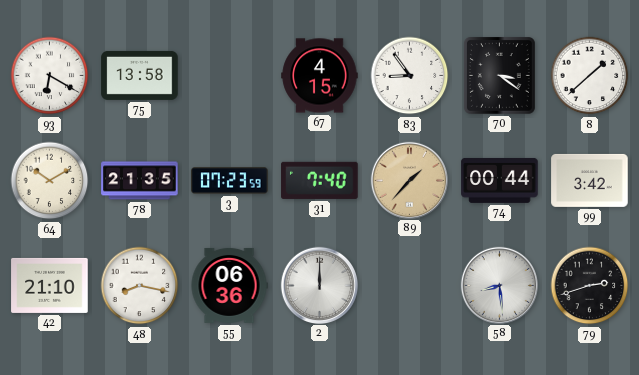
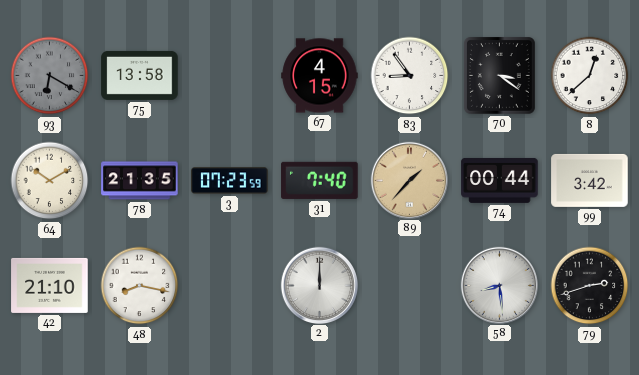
93 dial: white -> grey (50, 76)
8: 1:38 -> 12:38 (590, 76)
55: 06:36 -> none (229, 285)
